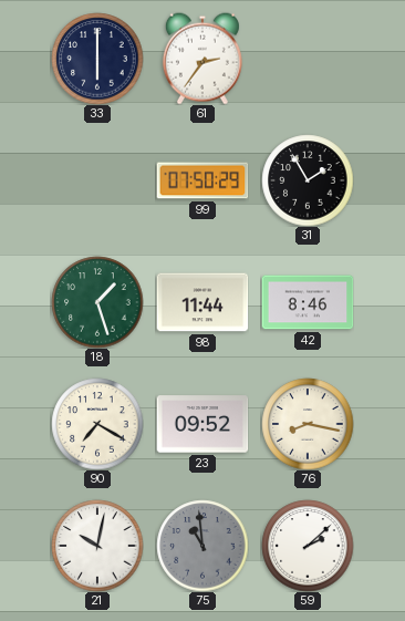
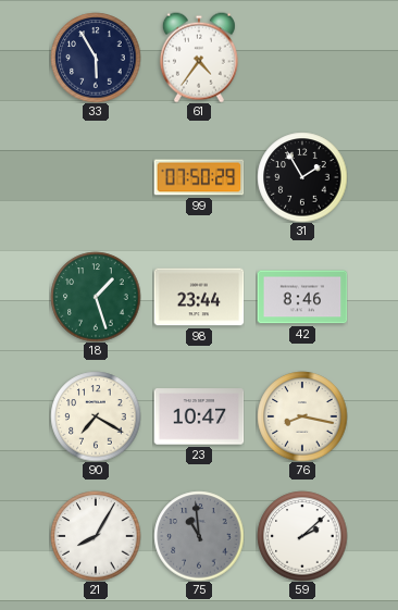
33: 6:00 -> 5:55 (96, 58)
61: 2:36 -> 4:36 (199, 58)
98: 11:44 -> 23:44 (199, 297)
23: 09:52 -> 10:47 (199, 416)
21: 10:02 -> 8:05 (96, 536)
